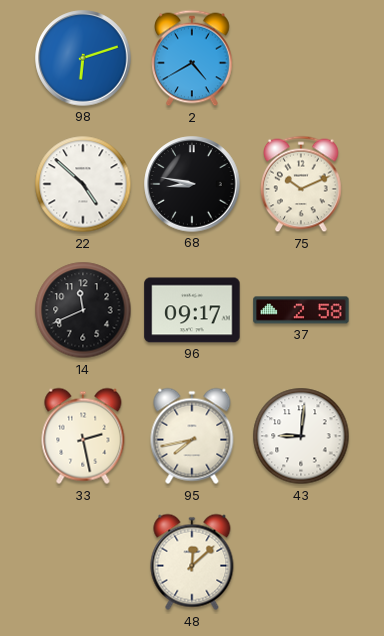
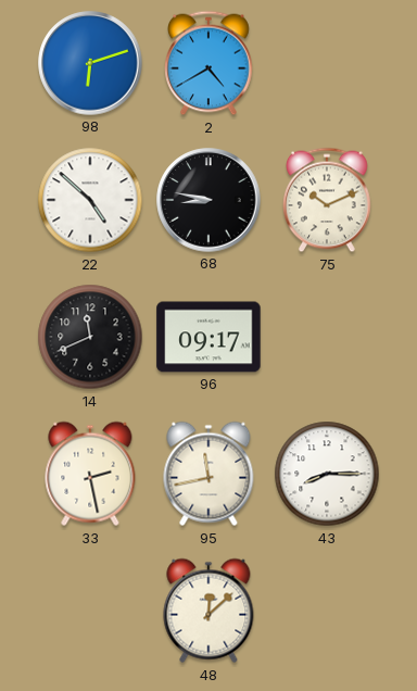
37: 2:58 -> none (301, 310)
95: 7:43 -> 11:43 (208, 474)
43: 9:01 -> 8:15 (327, 474)
